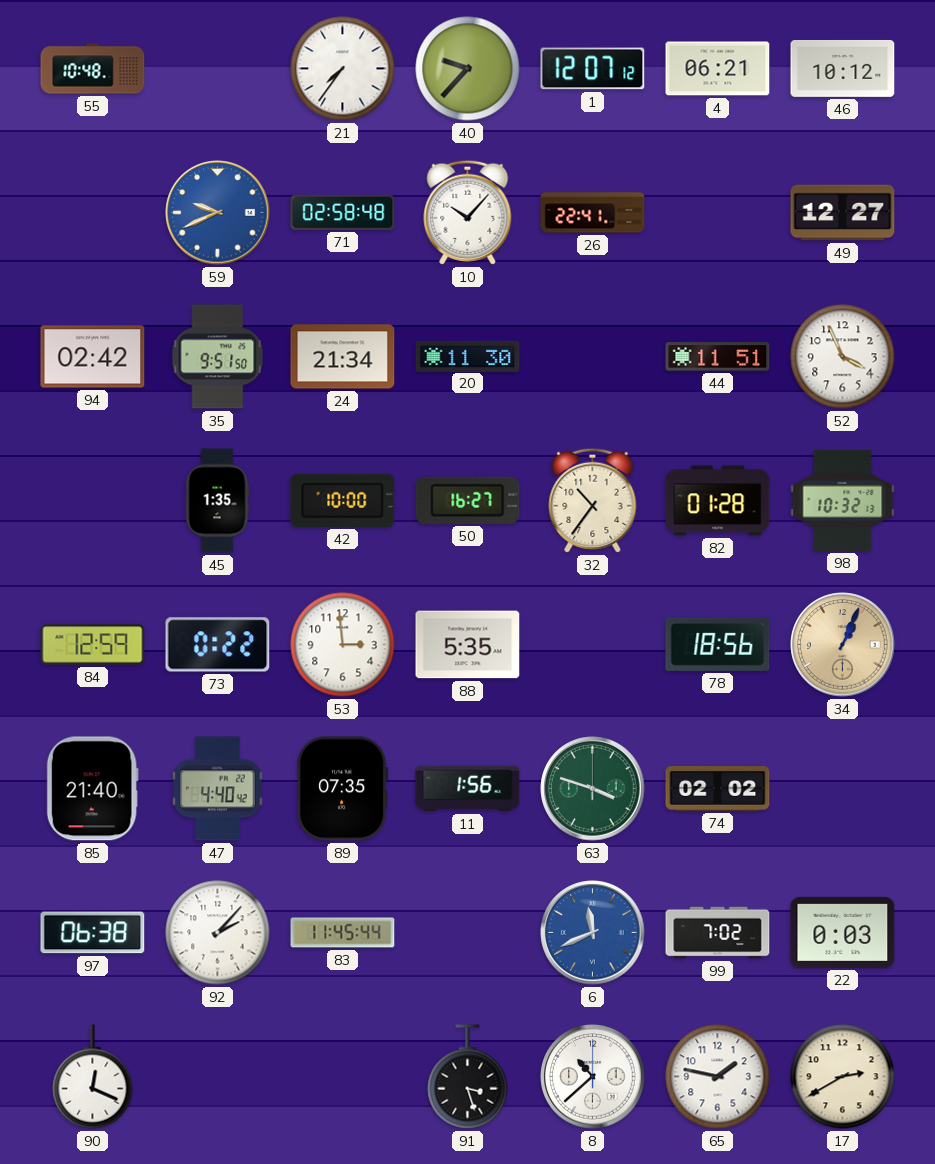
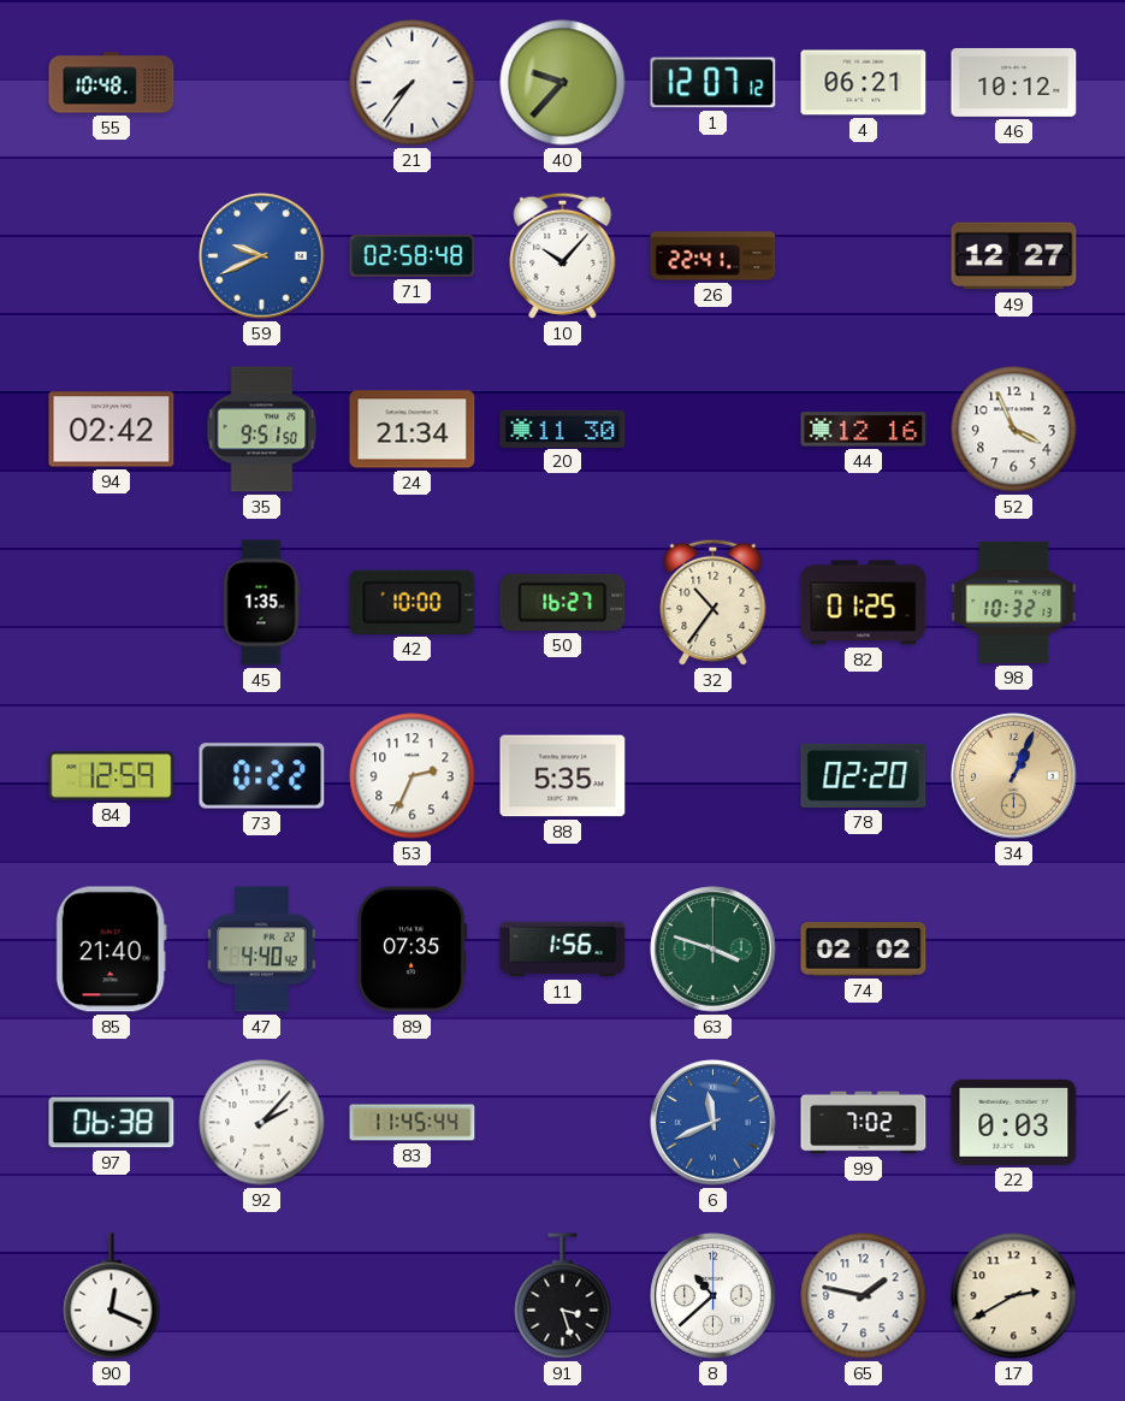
44: 11:51 -> 12:16 (864, 430)
82: 01:28 -> 01:25 (864, 603)
53: 2:59 -> 2:34 (413, 776)
78: 18:56 -> 02:20 (864, 775)
